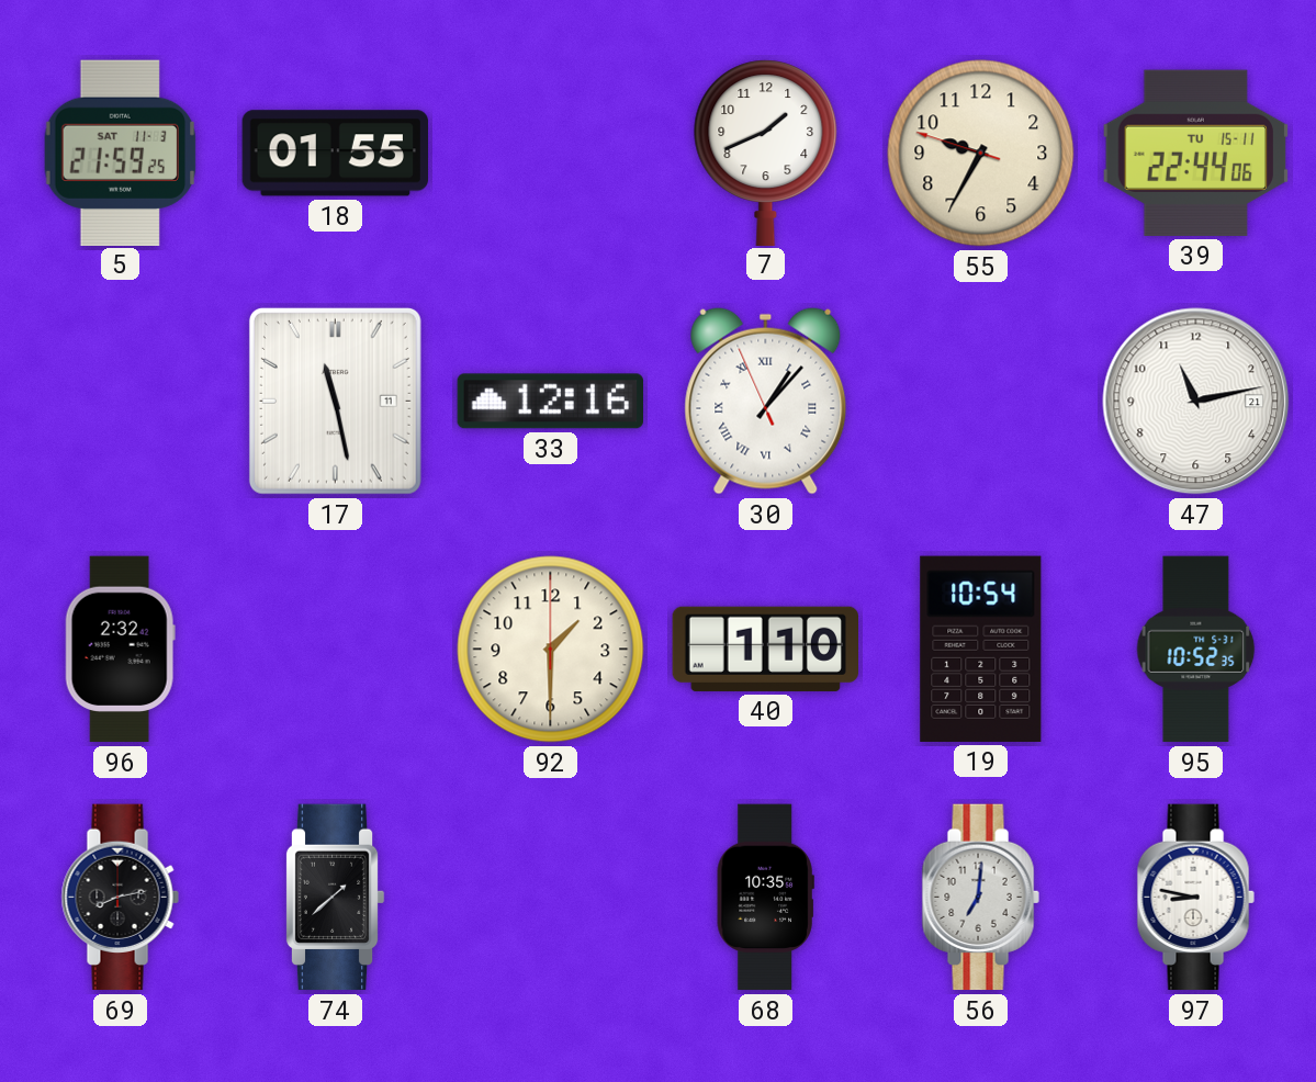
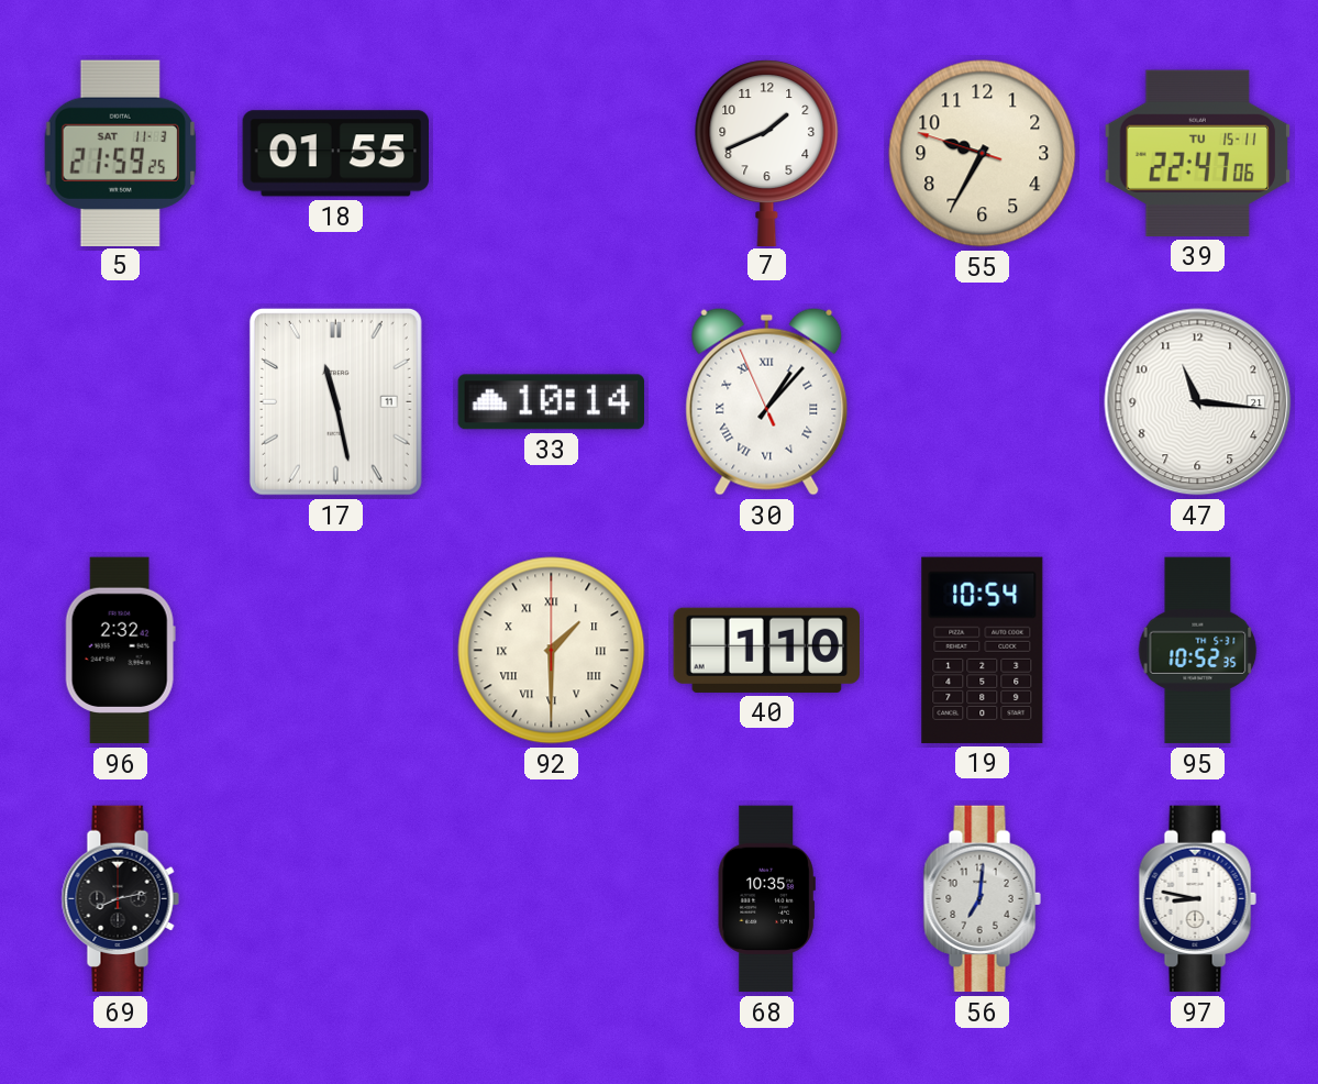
39: 22:44 -> 22:47 (1197, 153)
33: 12:16 -> 10:14 (551, 402)
47: 11:13 -> 11:16 (1198, 402)
92 numerals: Arabic -> Roman (552, 651)
74: 1:38 -> none (335, 898)
